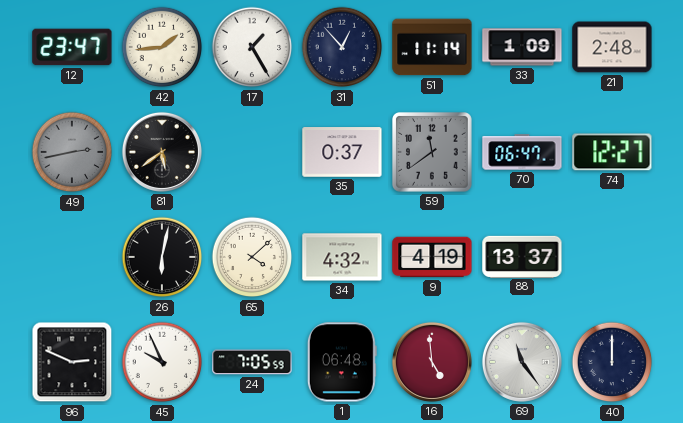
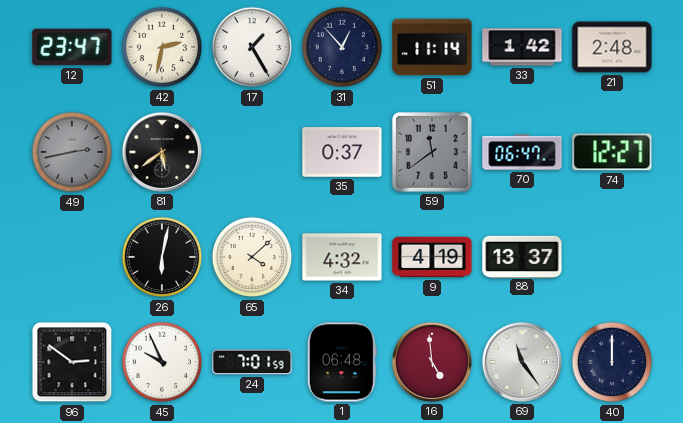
42: 1:44 -> 2:32 (162, 47)
33: 1:09 -> 1:42 (522, 47)
96: 2:49 -> 2:51 (72, 362)
24: 7:05 -> 7:01 (252, 362)
